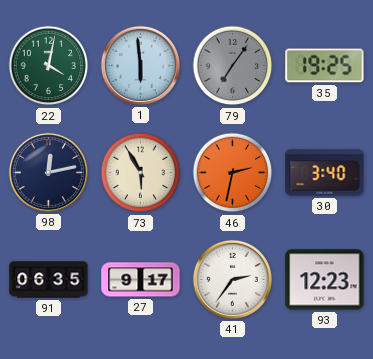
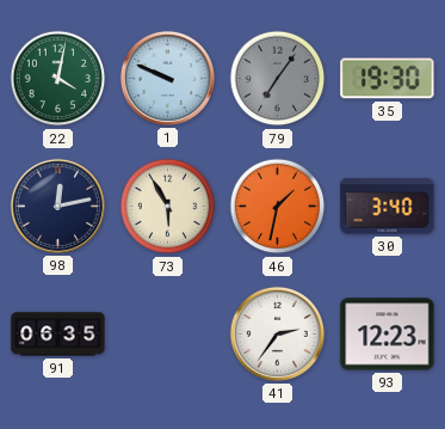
1: 5:59 -> 9:49 (167, 78)
35: 19:25 -> 19:30 (388, 79)
46: 2:32 -> 1:32 (278, 207)
27: 9:17 -> none (141, 280)
